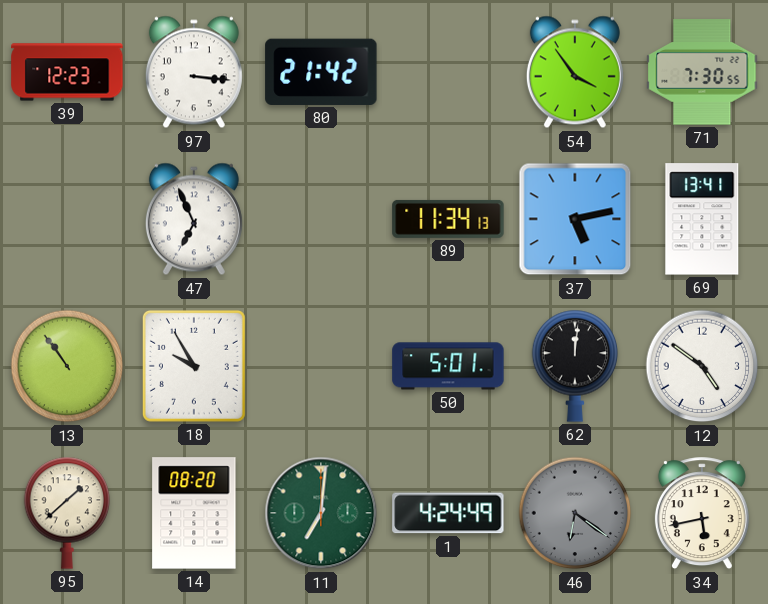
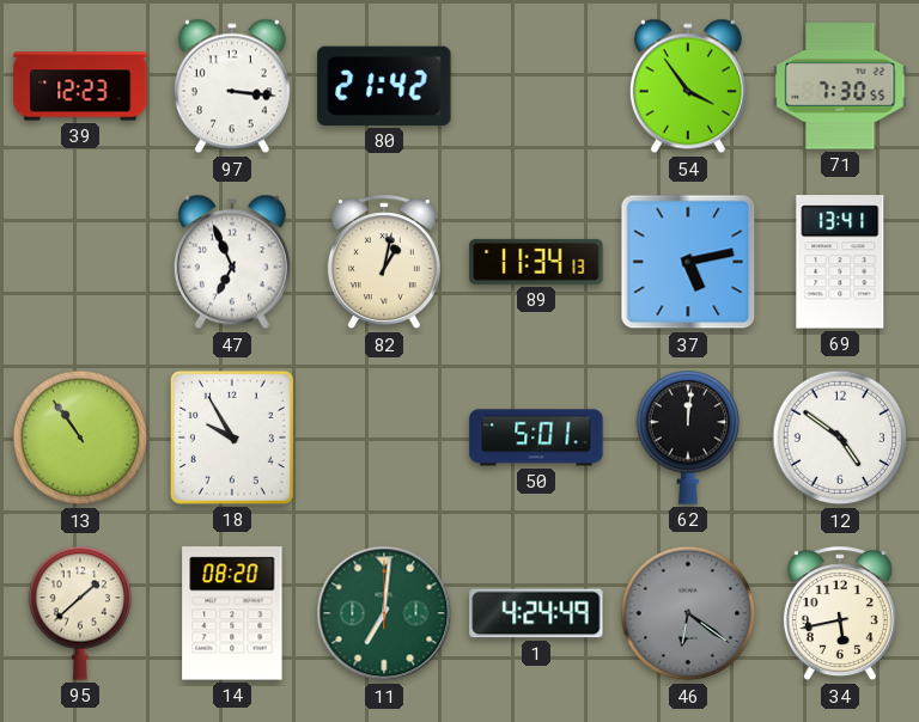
82: none -> 1:02 (384, 263)
